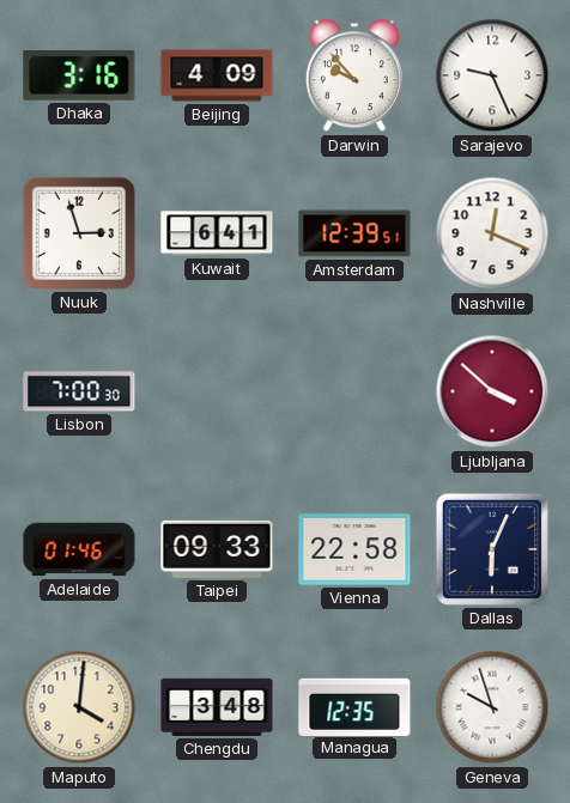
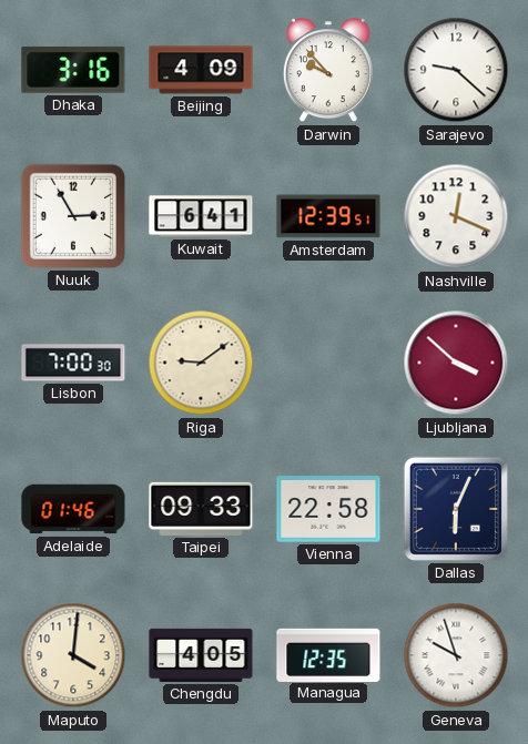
Sarajevo: 9:26 -> 9:22 (456, 70)
Nuuk: 2:57 -> 2:55 (73, 216)
Riga: none -> 9:09 (201, 363)
Chengdu: 3:48 -> 4:05 (201, 655)
